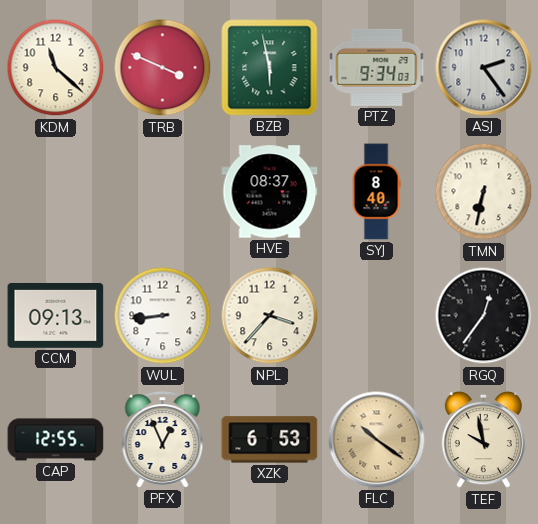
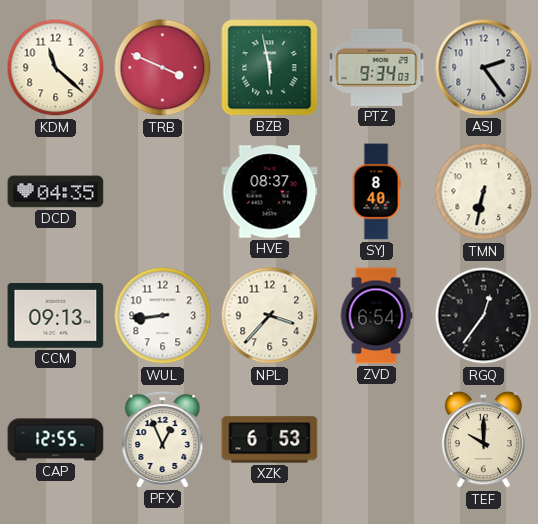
DCD: none -> 04:35 (56, 192)
ZVD: none -> 6:54 (376, 316)
FLC: 10:21 -> none (377, 440)
TEF: 9:58 -> 10:00 (483, 441)
